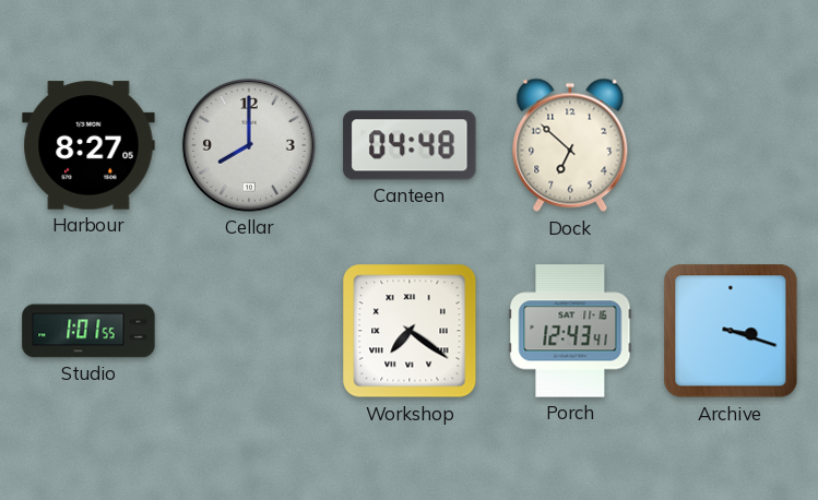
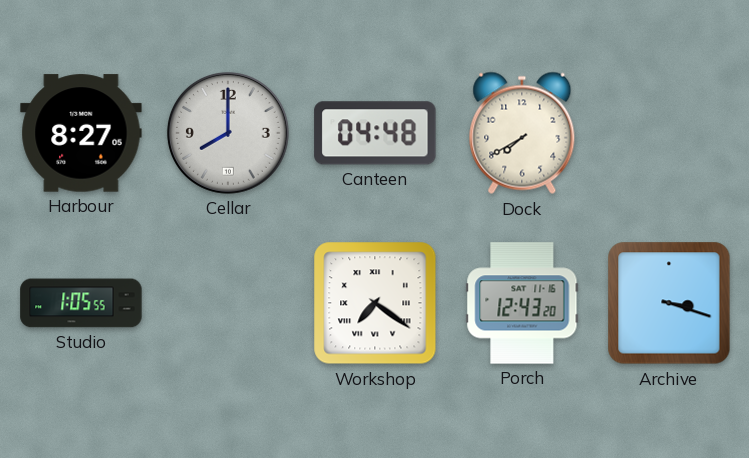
Dock: 6:52 -> 7:40 (522, 133)
Studio: 1:01 -> 1:05 (81, 303)
Porch: 12:43:41 -> 12:43:20 (522, 303)
